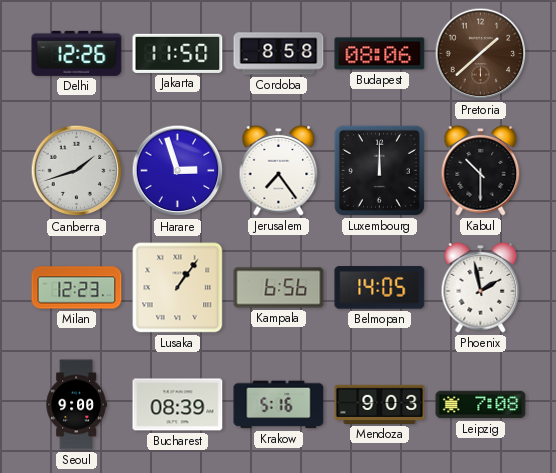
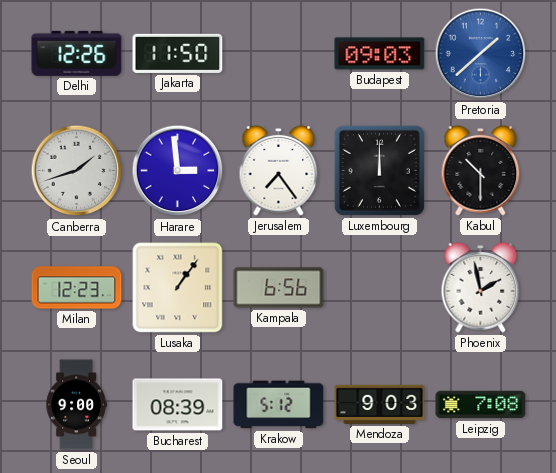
Cordoba: 8:58 -> none (279, 54)
Budapest: 08:06 -> 09:03 (380, 54)
Pretoria dial: brown -> blue (481, 54)
Harare: 2:57 -> 2:59 (178, 171)
Belmopan: 14:05 -> none (380, 288)
Krakow: 5:16 -> 5:12 (279, 405)
